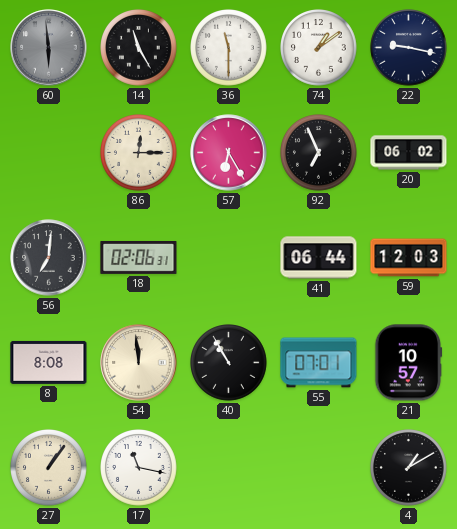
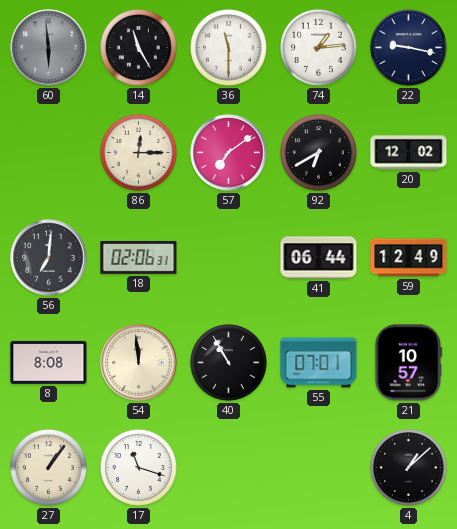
74: 1:09 -> 1:14 (319, 48)
57: 6:25 -> 7:09 (229, 153)
92: 6:56 -> 6:40 (319, 153)
20: 06:02 -> 12:02 (409, 153)
59: 12:03 -> 12:49 (409, 258)
17: 11:17 -> 11:18 (139, 468)
4: 1:10 -> 1:08 (409, 468)
